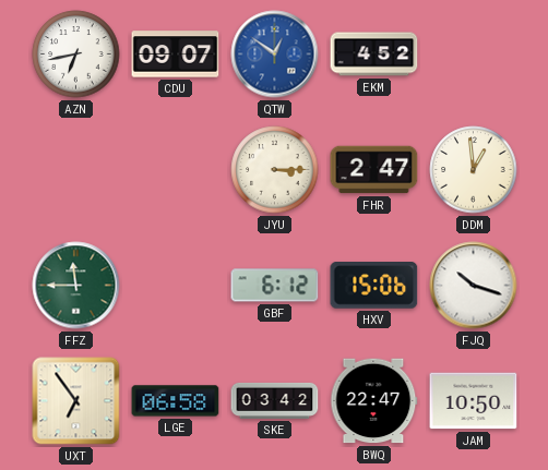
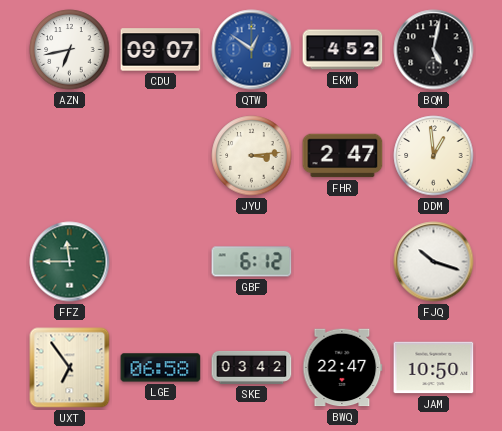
BQM: none -> 5:02 (434, 50)
JYU: 3:15 -> 3:14 (252, 156)
HXV: 15:06 -> none (374, 286)
